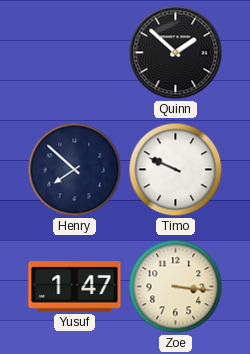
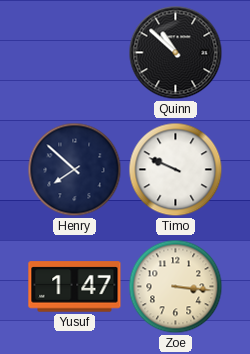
Quinn: 1:52 -> 10:52 (176, 53)
